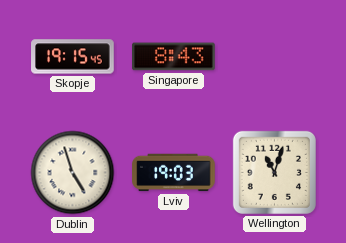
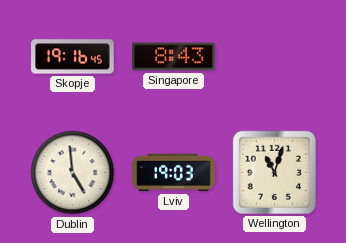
Skopje: 19:15 -> 19:16 (73, 57)
Dublin: 4:57 -> 4:59 (73, 173)
